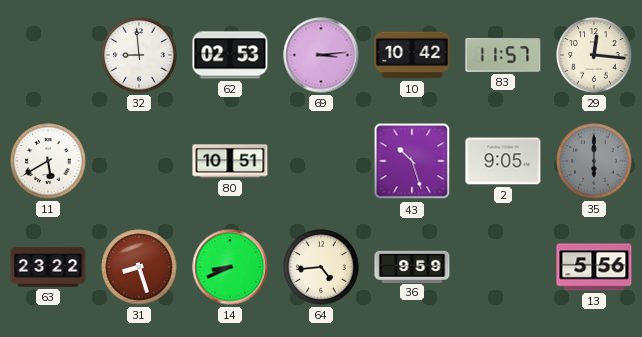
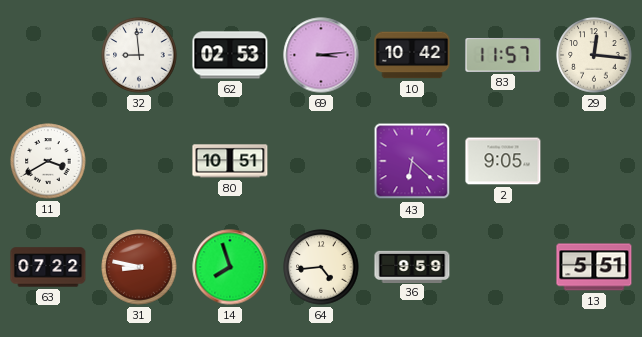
11: 5:40 -> 3:40 (48, 161)
43: 10:27 -> 6:22 (412, 161)
35: 6:00 -> none (594, 161)
63: 23:22 -> 07:22 (48, 267)
31: 8:27 -> 8:47 (139, 267)
14: 8:41 -> 7:57 (230, 267)
13: 5:56 -> 5:51 (594, 267)
